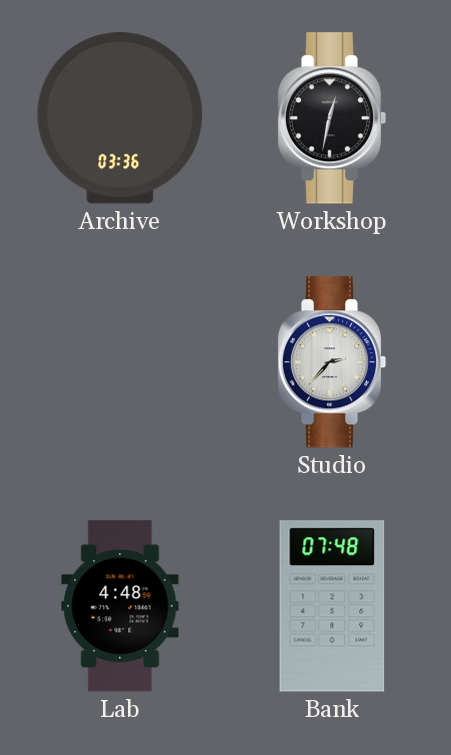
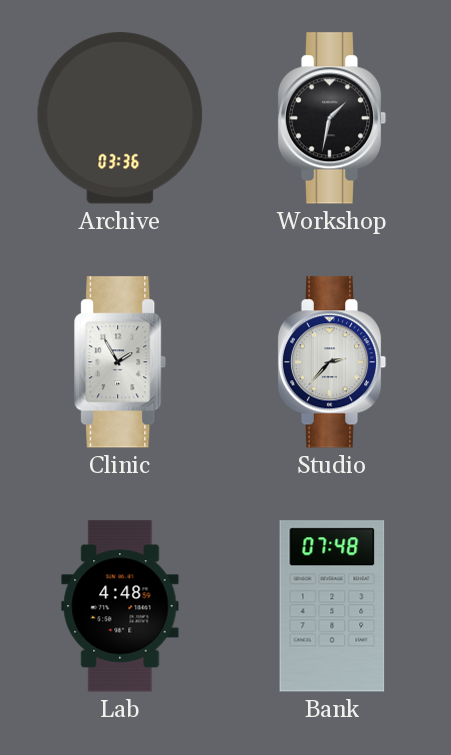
Workshop: 12:32 -> 1:32 (332, 118)
Clinic: none -> 1:55 (121, 362)
